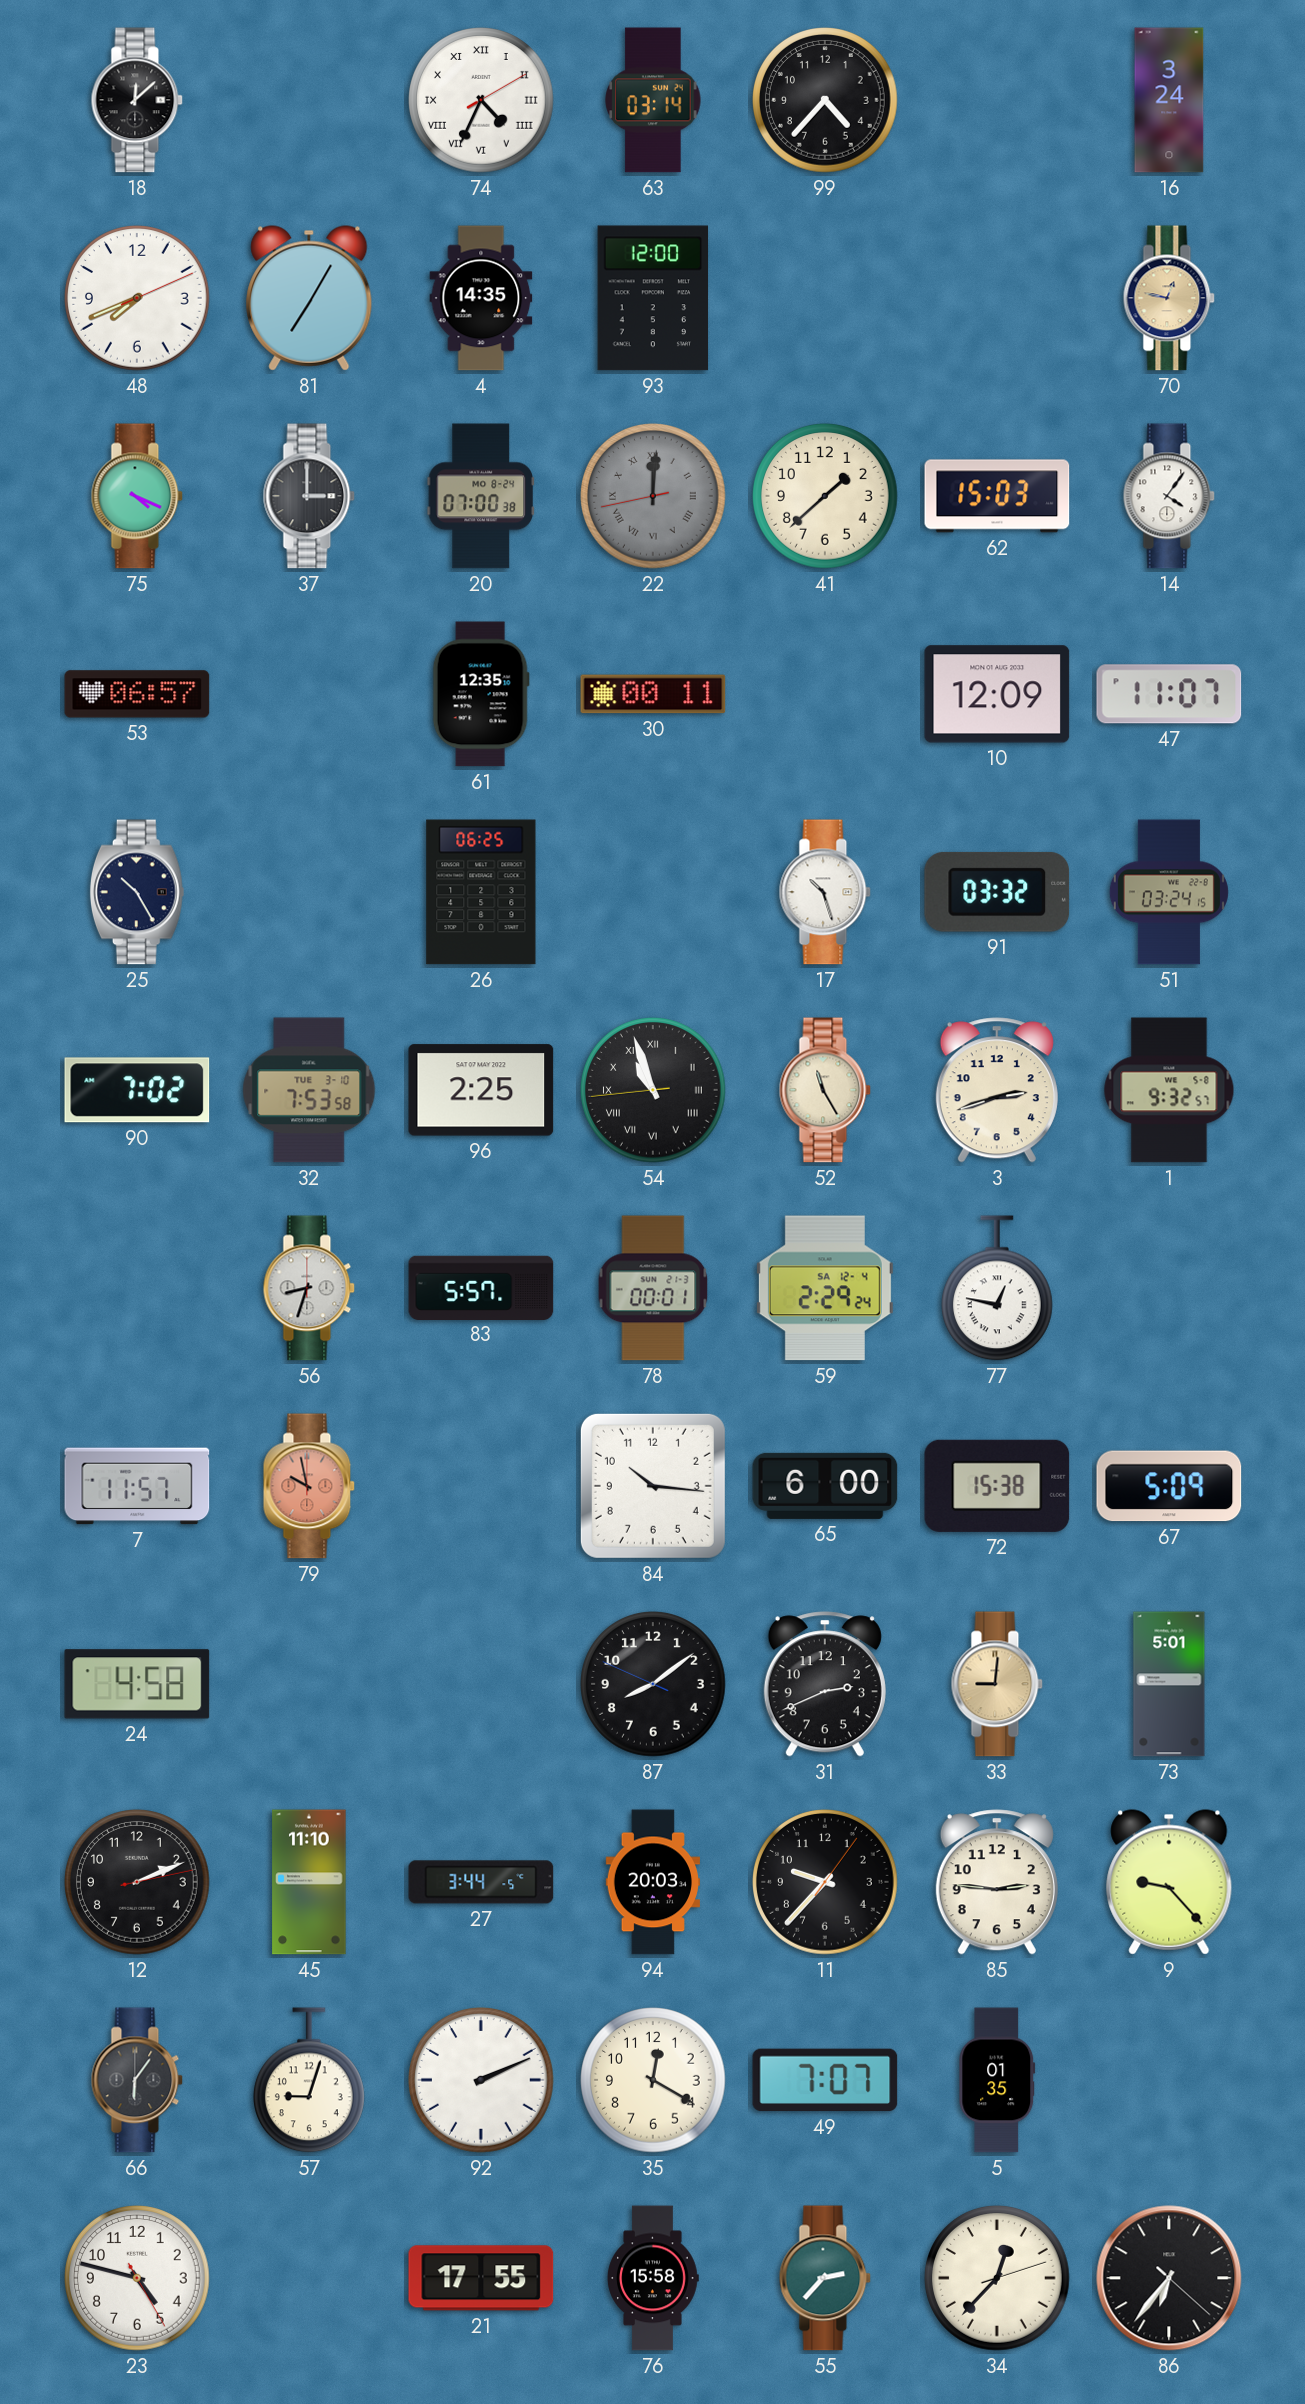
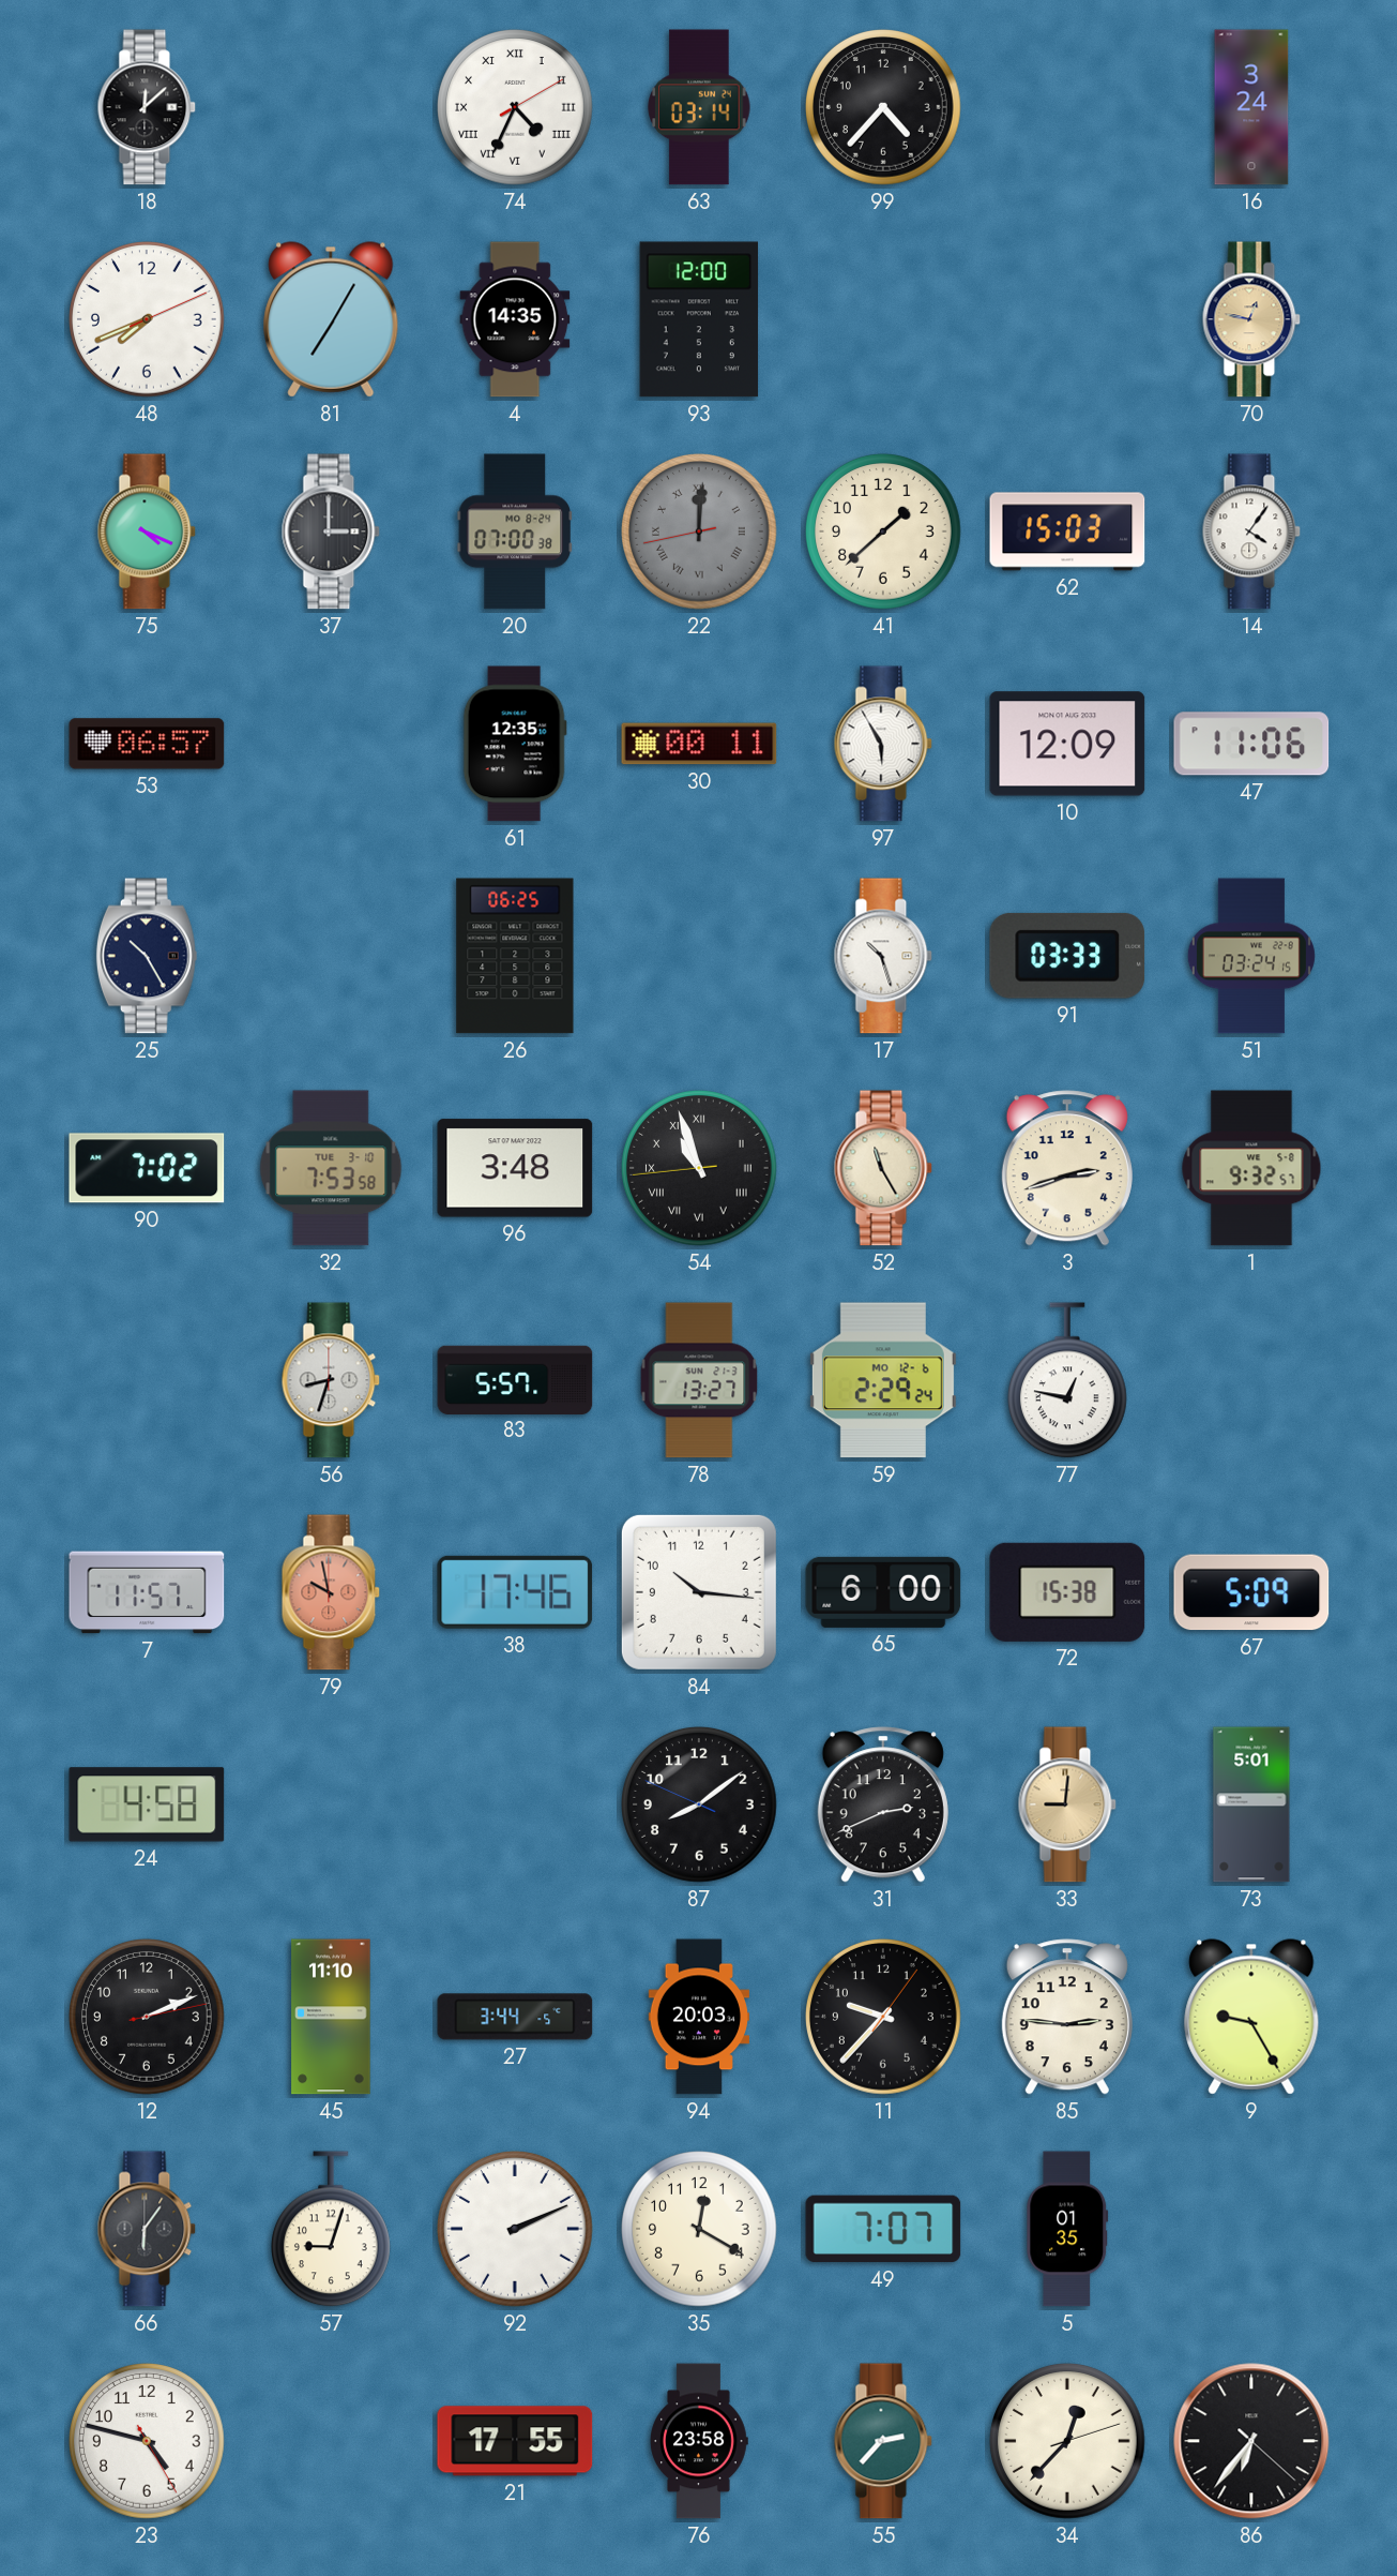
97: none -> 5:55 (883, 744)
47: 11:07 -> 11:06 (1251, 744)
91: 03:32 -> 03:33 (1067, 956)
96: 2:25 -> 3:48 (515, 1168)
78: 00:01 -> 13:27 (699, 1380)
59 date: SA 12-4 -> MO 12-6 (883, 1380)
38: none -> 17:46 (515, 1592)
9: 9:23 -> 9:25 (1251, 2017)
76: 15:58 -> 23:58 (699, 2441)
